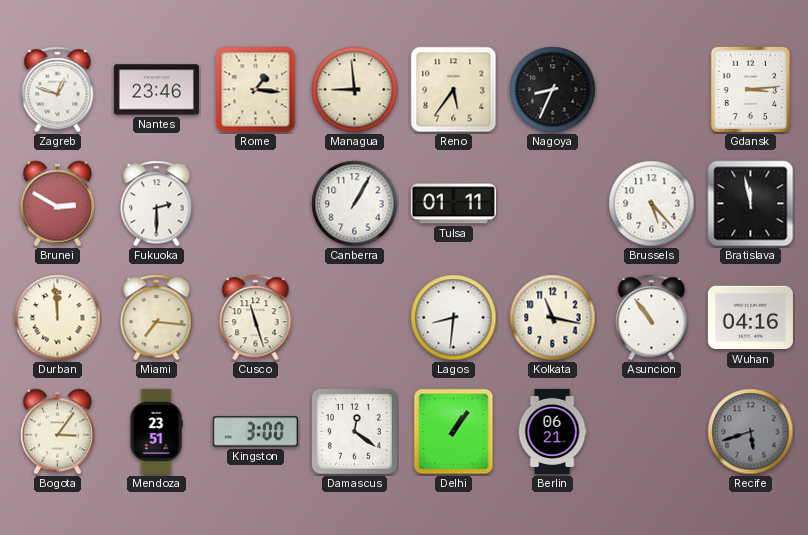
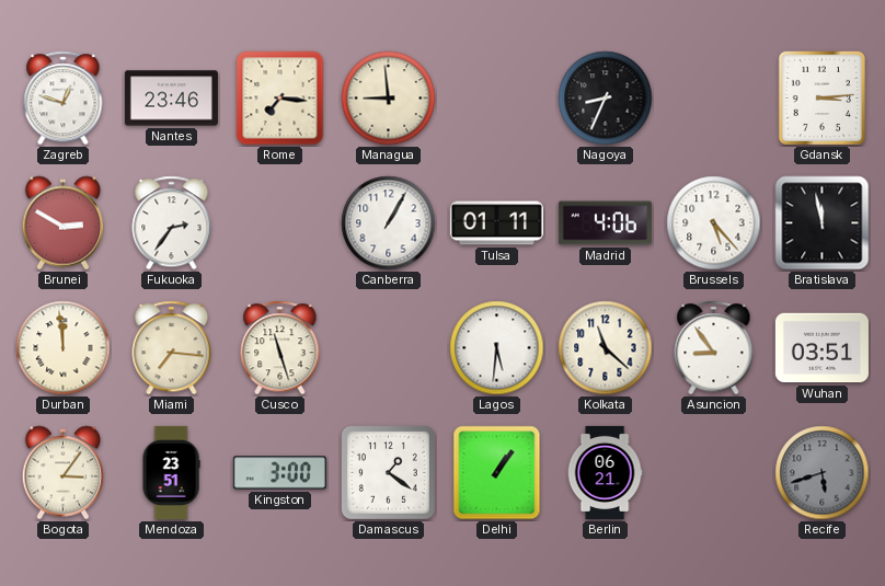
Rome: 1:16 -> 7:16 (280, 99)
Reno: 5:36 -> none (454, 90)
Fukuoka: 2:30 -> 2:36 (172, 223)
Madrid: none -> 4:06 (605, 223)
Lagos: 8:31 -> 5:31 (497, 348)
Kolkata: 11:17 -> 11:22 (606, 348)
Asuncion: 10:54 -> 8:54 (714, 348)
Wuhan: 04:16 -> 03:51 (821, 348)
Damascus: 12:21 -> 1:21 (388, 472)
